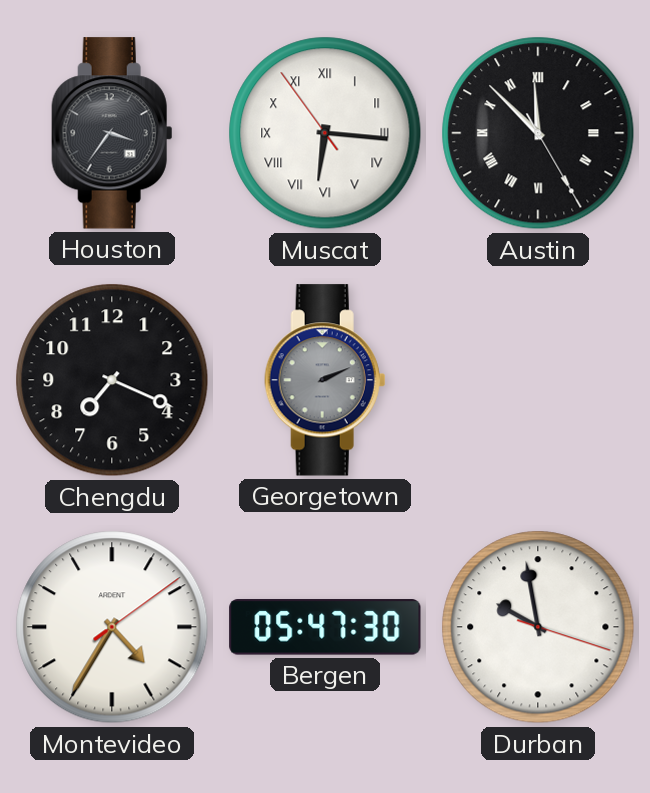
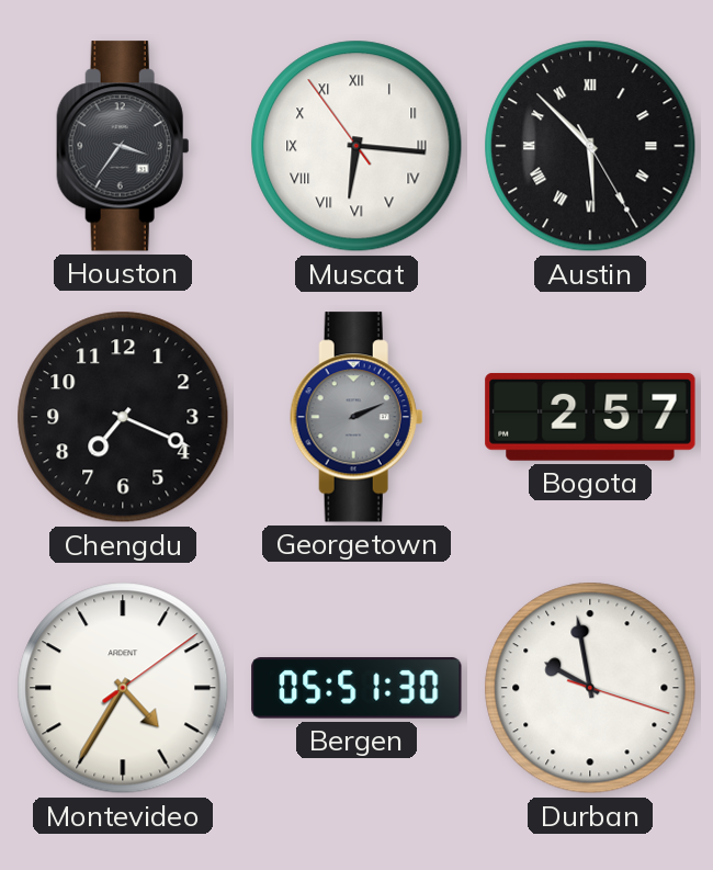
Austin: 11:52 -> 5:52 (590, 146)
Bogota: none -> 2:57 (590, 417)
Bergen: 05:47 -> 05:51 (356, 688)
